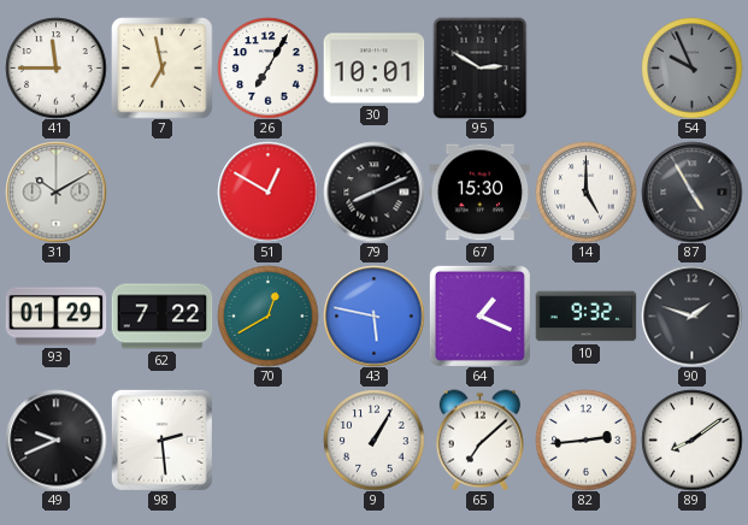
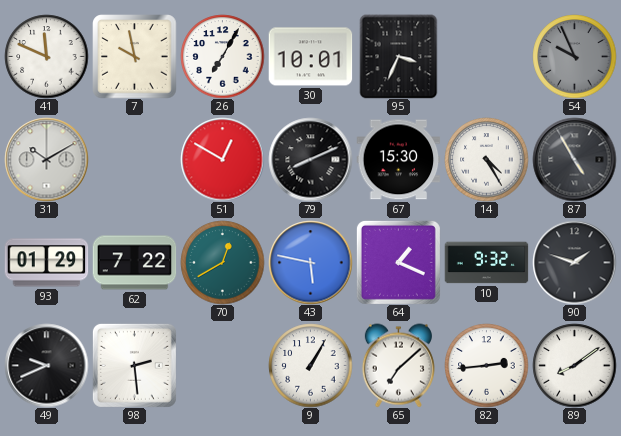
41: 11:45 -> 11:49 (46, 56)
7: 6:58 -> 9:58 (134, 56)
95: 2:50 -> 3:34 (399, 56)
14: 5:00 -> 4:25 (486, 159)
